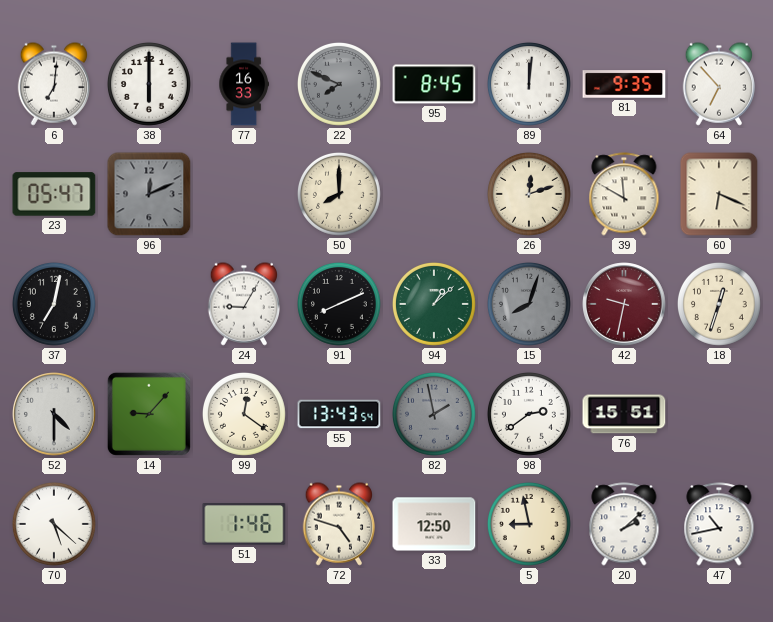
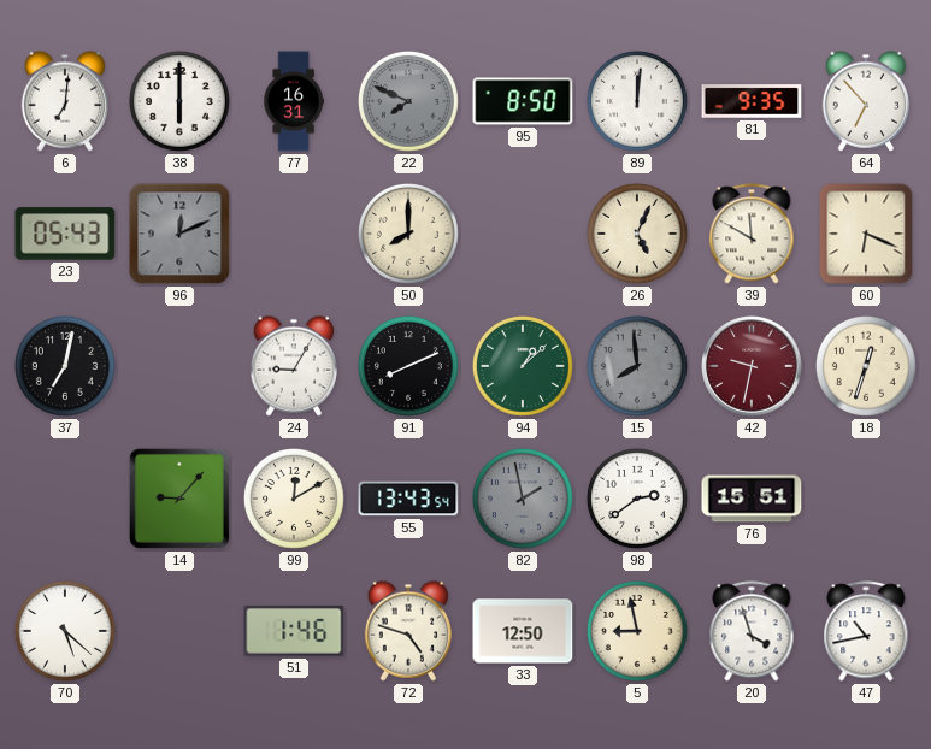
77: 16:33 -> 16:31 (294, 101)
95: 8:45 -> 8:50 (523, 101)
23: 05:47 -> 05:43 (65, 234)
26: 12:12 -> 5:04 (637, 234)
15: 8:03 -> 7:59 (637, 366)
52: 4:30 -> none (54, 414)
99: 12:21 -> 12:10 (294, 499)
20: 2:08 -> 3:57 (752, 631)
